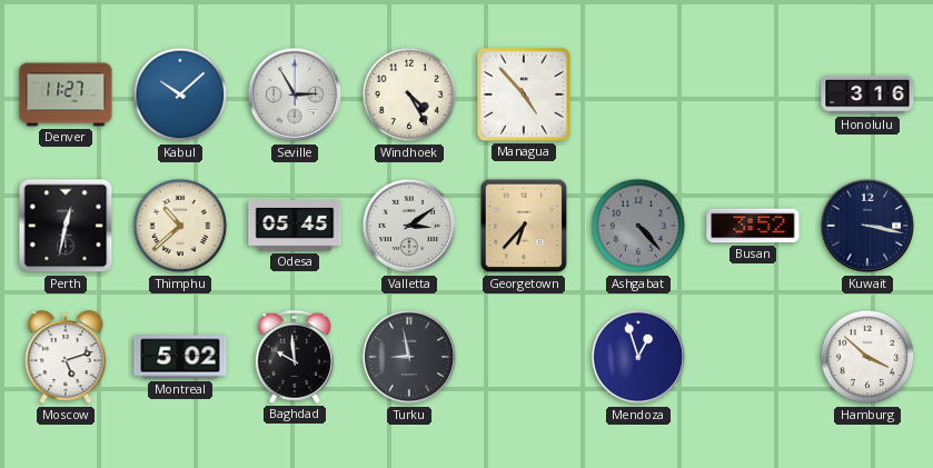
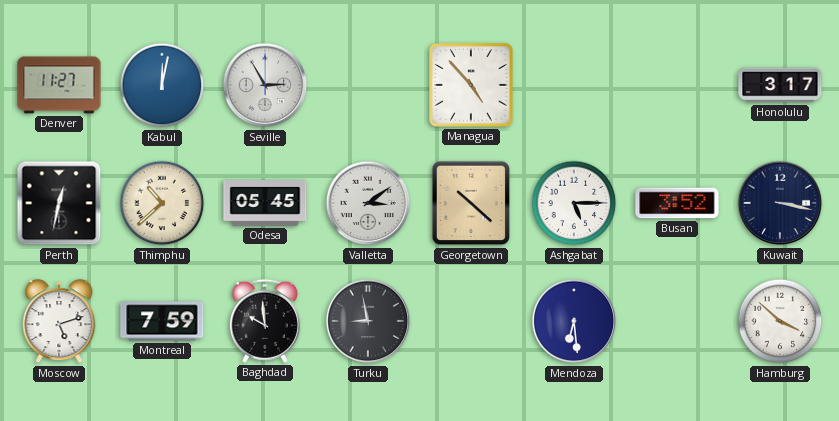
Kabul: 10:08 -> 12:02 (162, 85)
Windhoek: 4:25 -> none (409, 94)
Honolulu: 3:16 -> 3:17 (780, 85)
Georgetown: 6:37 -> 10:22 (471, 203)
Ashgabat: 4:23 -> 5:15 (574, 203)
Ashgabat dial: grey -> white (574, 203)
Montreal: 5:02 -> 7:59 (162, 321)
Mendoza: 12:57 -> 6:29 (574, 321)
